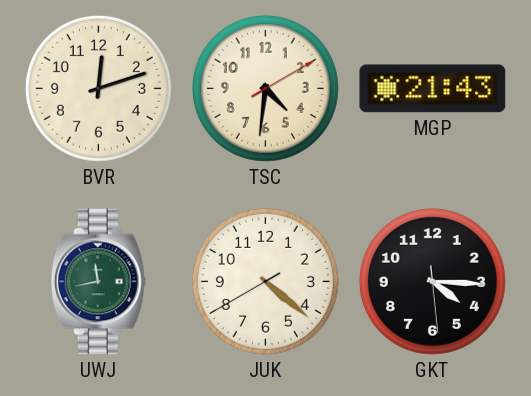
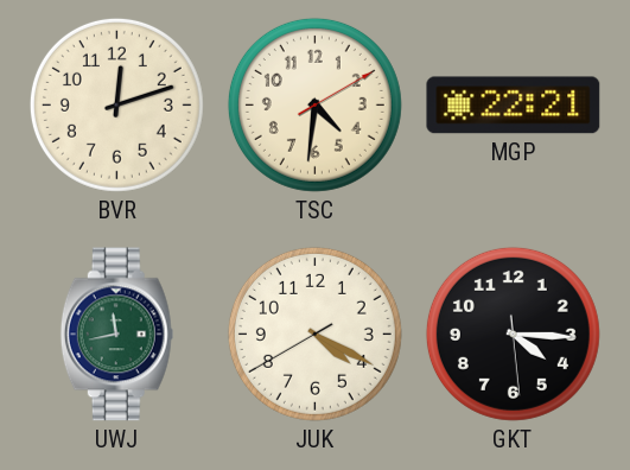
MGP: 21:43 -> 22:21 (514, 106)
JUK: 4:21 -> 4:19 (314, 334)
